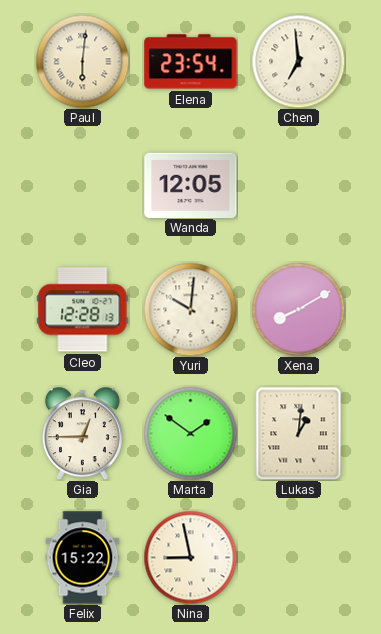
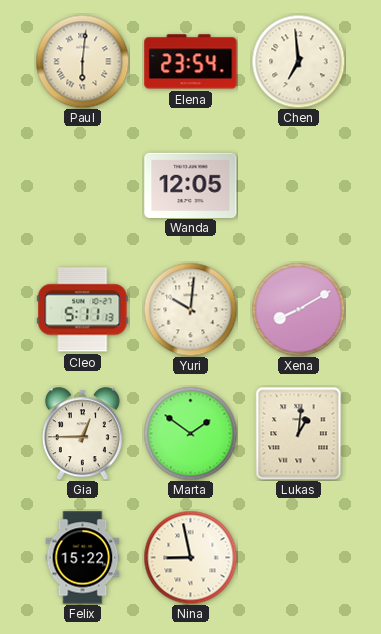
Cleo: 12:28 -> 5:11 (83, 310)
